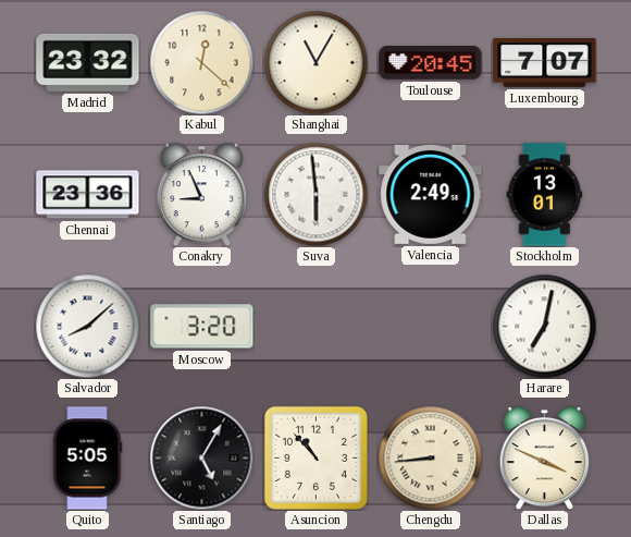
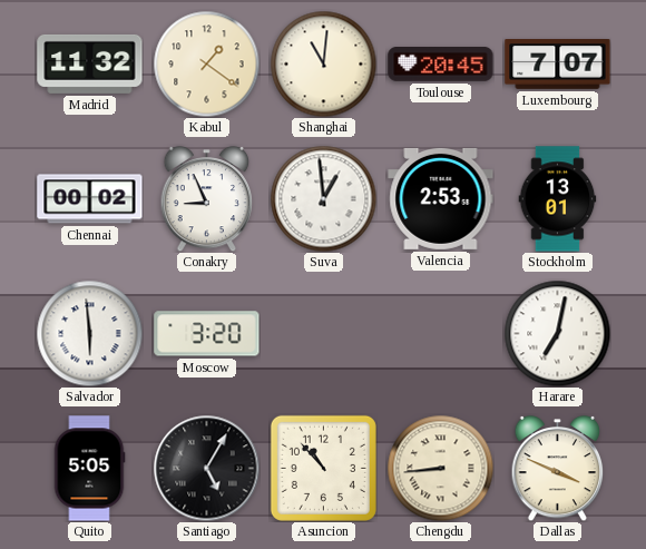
Madrid: 23:32 -> 11:32 (90, 63)
Kabul: 12:22 -> 1:21 (206, 63)
Shanghai: 11:05 -> 11:01 (323, 63)
Chennai: 23:36 -> 00:02 (90, 199)
Suva: 5:59 -> 12:59 (323, 198)
Valencia: 2:49 -> 2:53 (441, 198)
Salvador: 8:08 -> 5:59 (89, 333)
